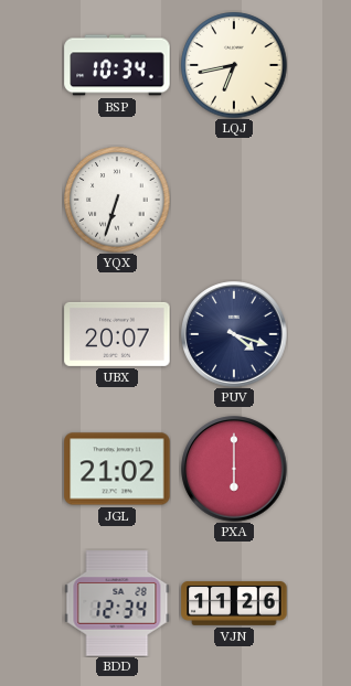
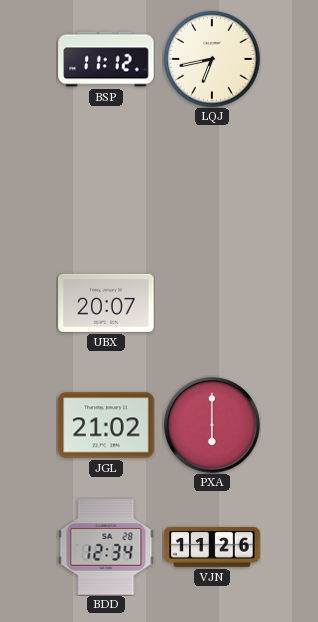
BSP: 10:34 -> 11:12 (106, 59)
YQX: 6:33 -> none (117, 200)
PUV: 4:18 -> none (234, 334)
